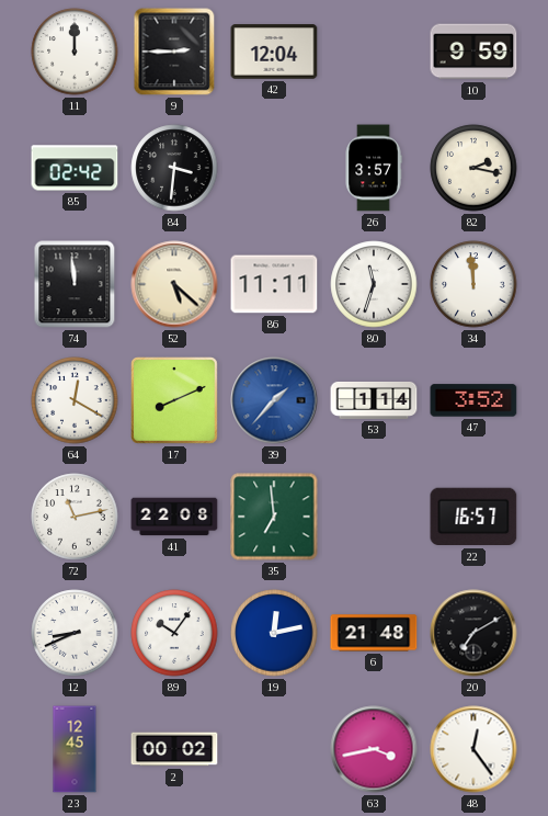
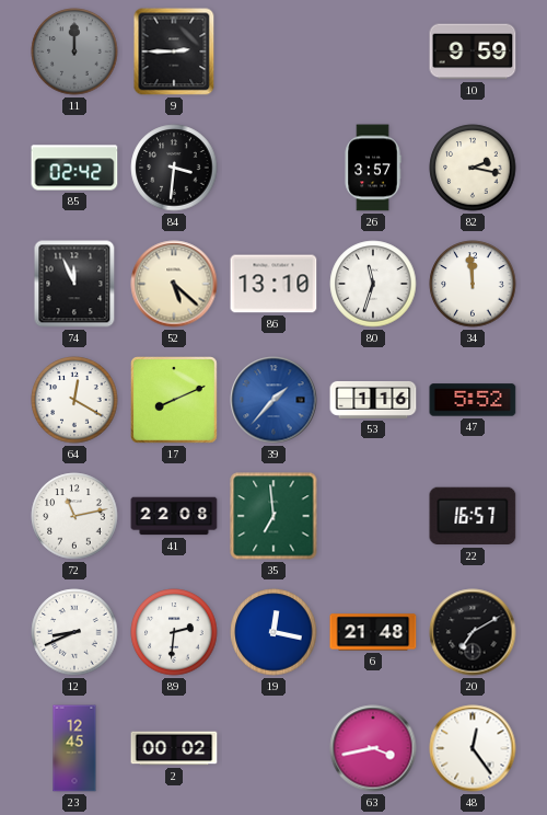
11 dial: white -> grey (74, 51)
42: 12:04 -> none (274, 52)
74: 11:59 -> 11:56 (74, 284)
86: 11:11 -> 13:10 (273, 284)
53: 1:14 -> 1:16 (373, 400)
47: 3:52 -> 5:52 (473, 400)
89: 10:06 -> 2:31 (174, 632)
19: 12:13 -> 12:17 (273, 632)
